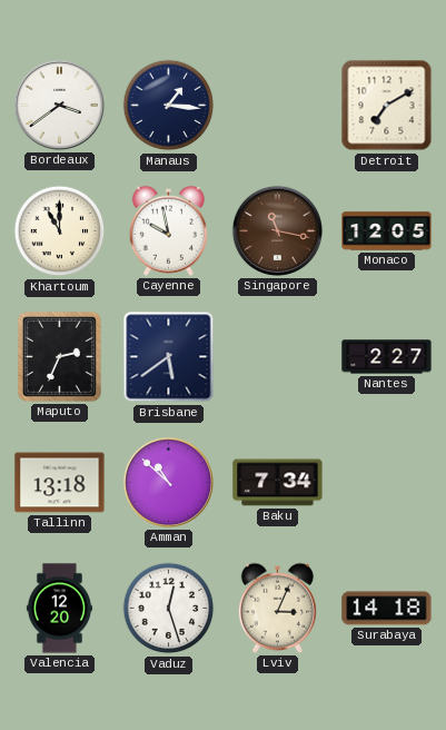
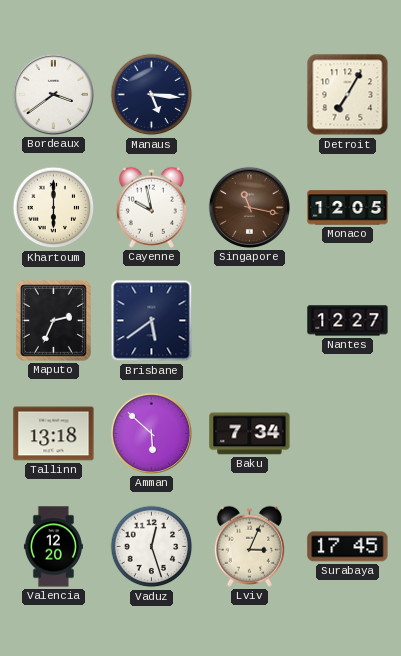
Manaus: 1:16 -> 5:16 (152, 95)
Detroit: 7:10 -> 7:05 (348, 95)
Khartoum: 11:00 -> 6:00 (54, 208)
Nantes: 2:27 -> 12:27 (348, 321)
Amman: 10:52 -> 5:52 (151, 433)
Surabaya: 14:18 -> 17:45 (348, 547)
